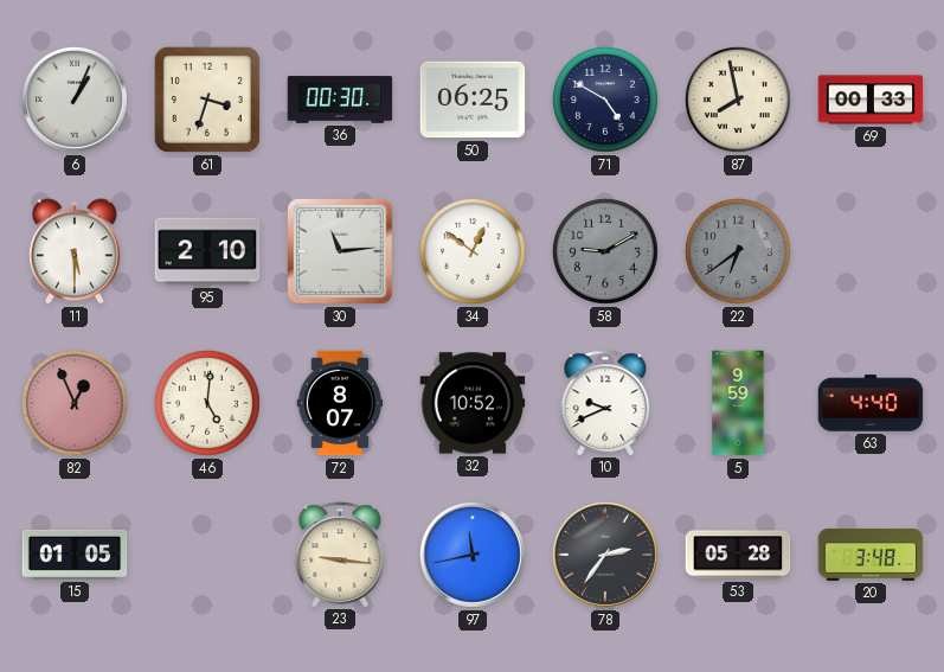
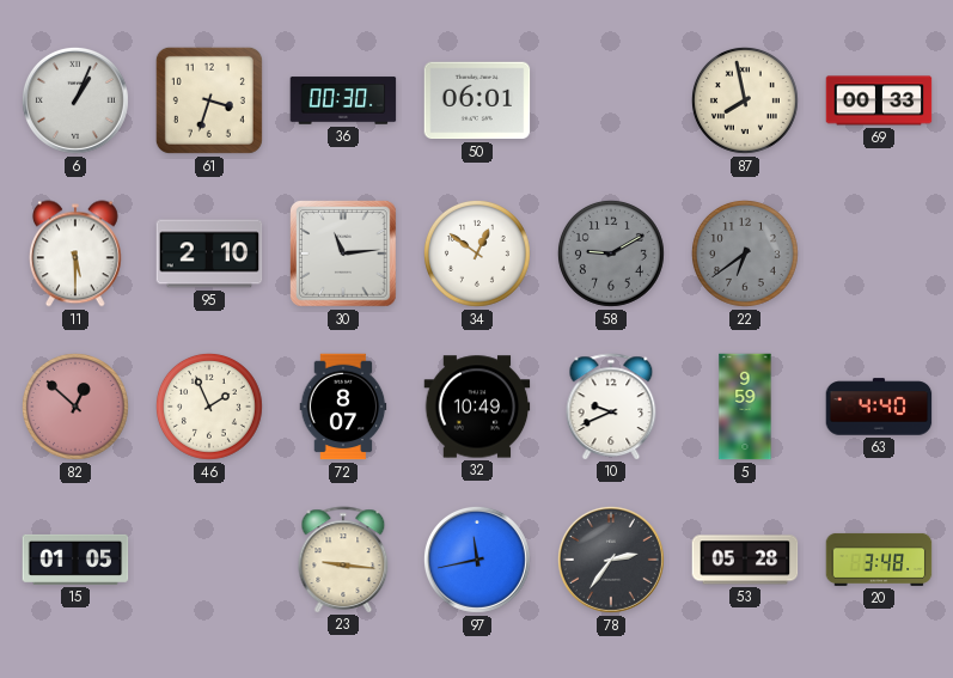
50: 06:25 -> 06:01 (477, 100)
71: 4:50 -> none (605, 100)
82: 12:56 -> 12:52 (75, 407)
46: 5:01 -> 1:56 (209, 407)
32: 10:52 -> 10:49 (477, 407)
